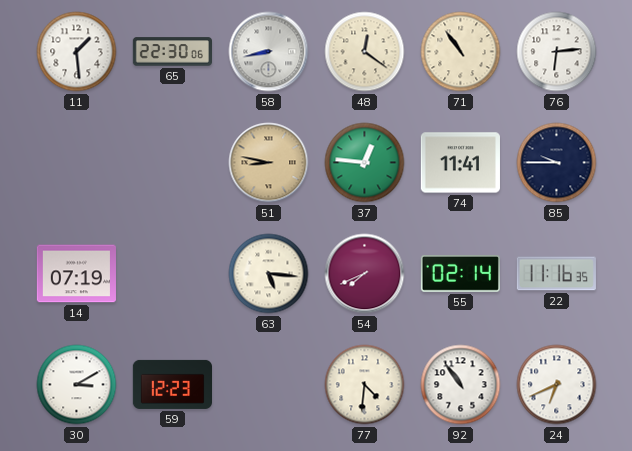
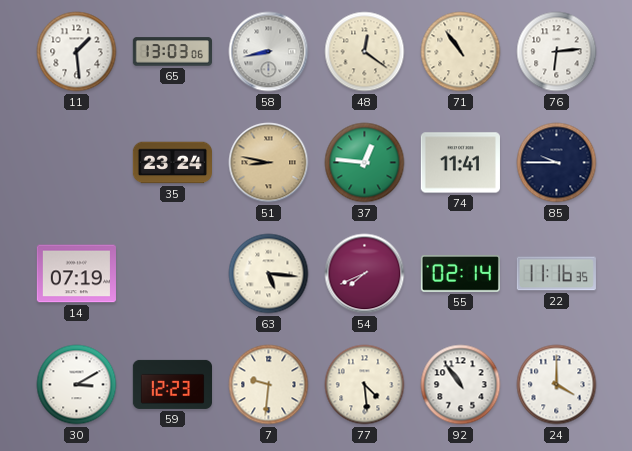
65: 22:30 -> 13:03 (172, 52)
35: none -> 23:24 (172, 163)
7: none -> 9:31 (269, 385)
77: 4:31 -> 4:29 (365, 385)
24: 6:41 -> 4:00 (557, 385)
